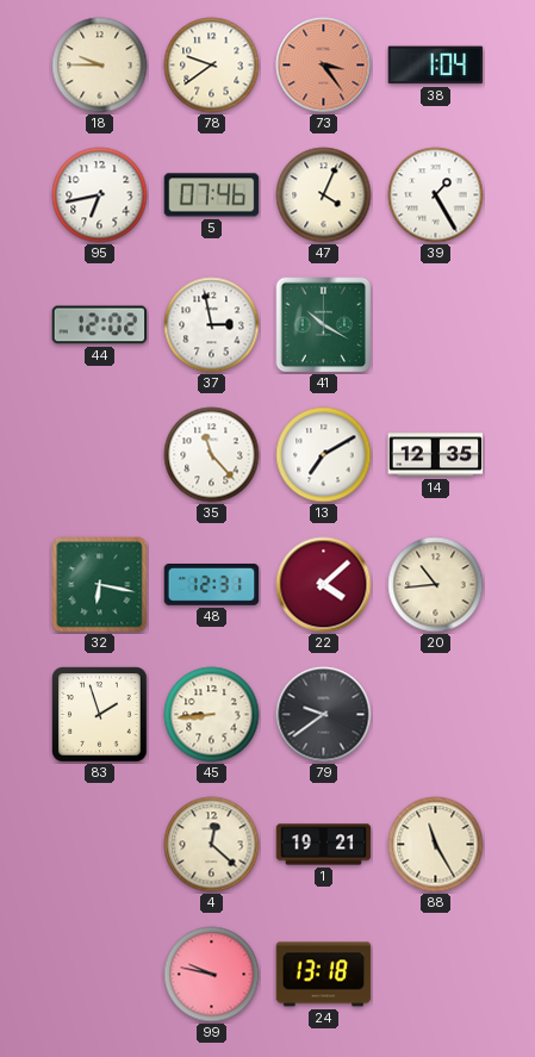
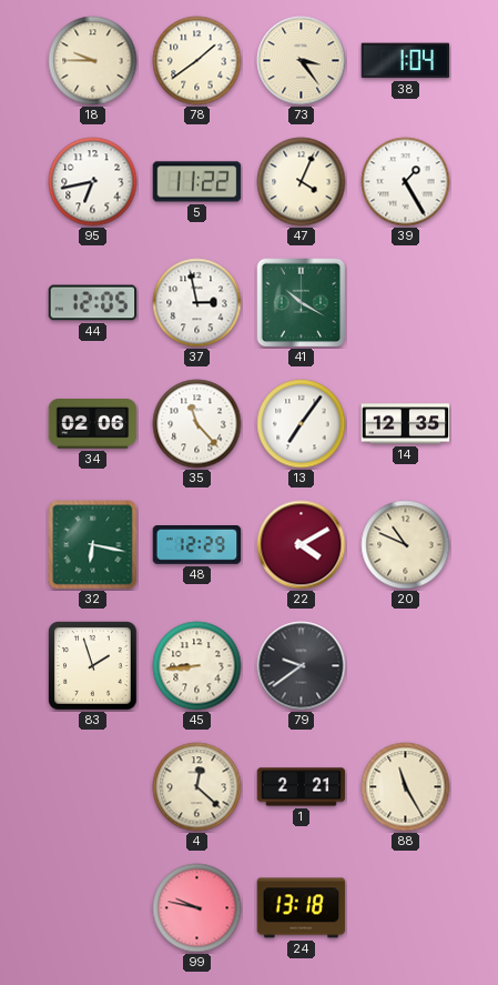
78: 9:39 -> 1:39 (197, 61)
73 dial: salmon -> cream (302, 61)
5: 07:46 -> 11:22 (197, 182)
44: 12:02 -> 12:05 (93, 303)
34: none -> 02:06 (93, 424)
13: 7:10 -> 7:06 (302, 424)
48: 12:31 -> 12:29 (197, 545)
22: 4:08 -> 4:10 (302, 545)
20: 10:44 -> 10:49 (406, 545)
1: 19:21 -> 2:21 (302, 787)
